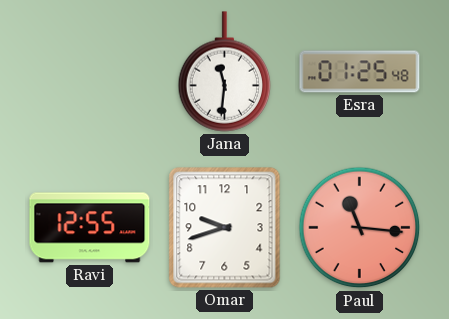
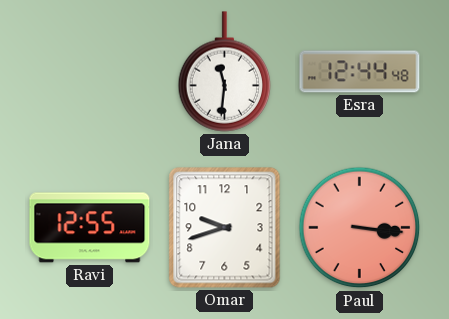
Esra: 01:25 -> 12:44 (360, 72)
Paul: 11:16 -> 3:16 (360, 228)
